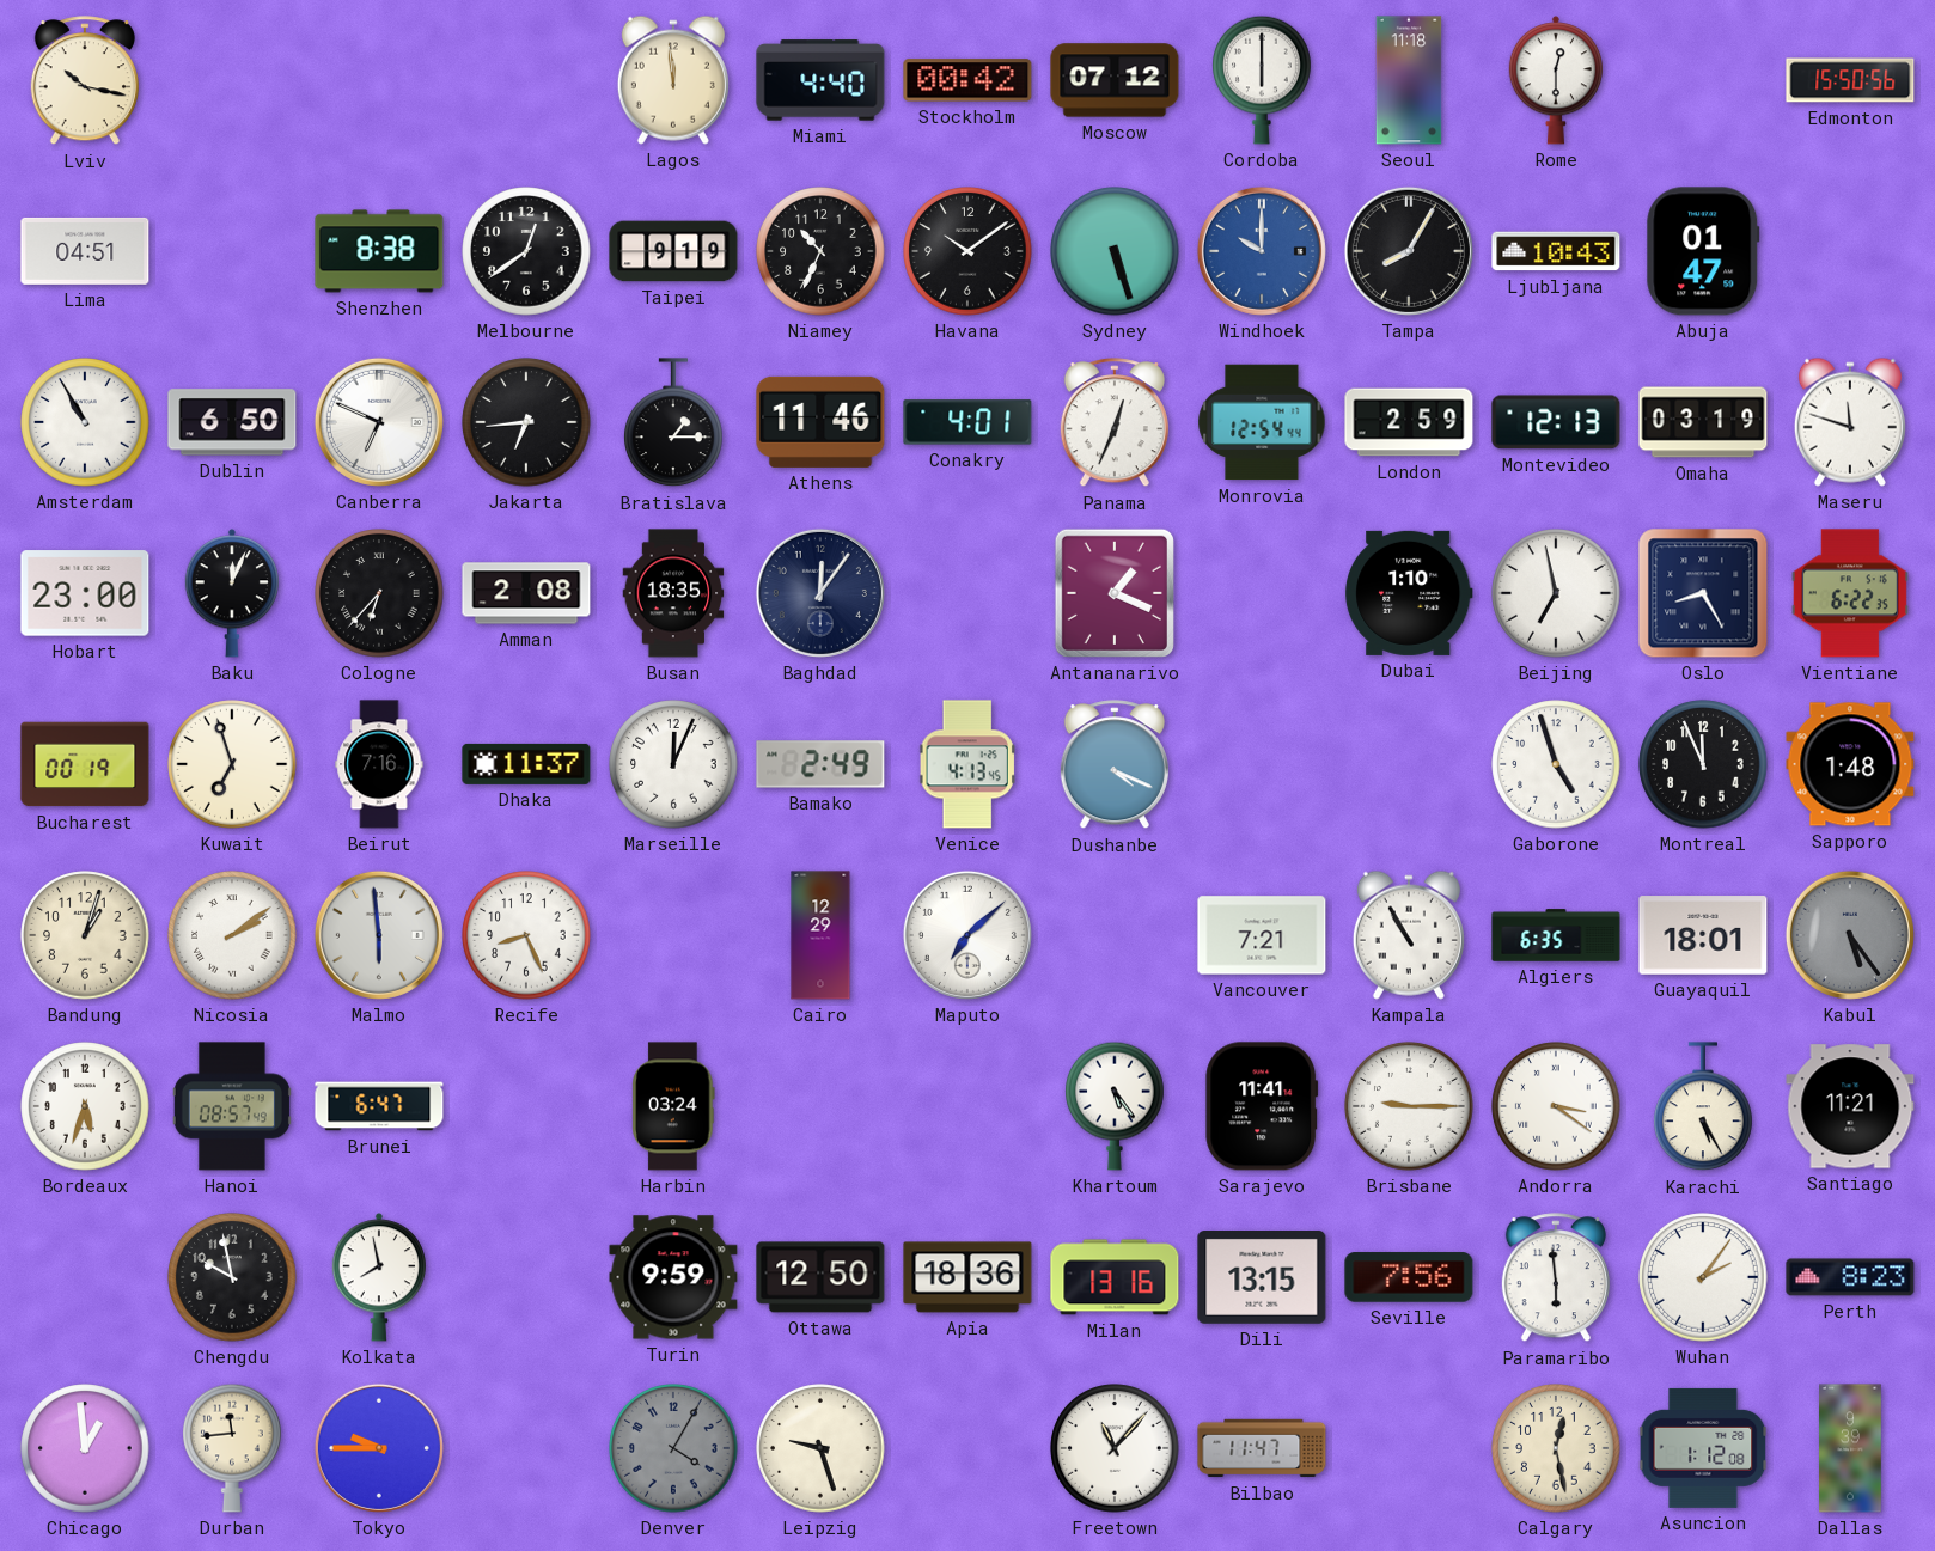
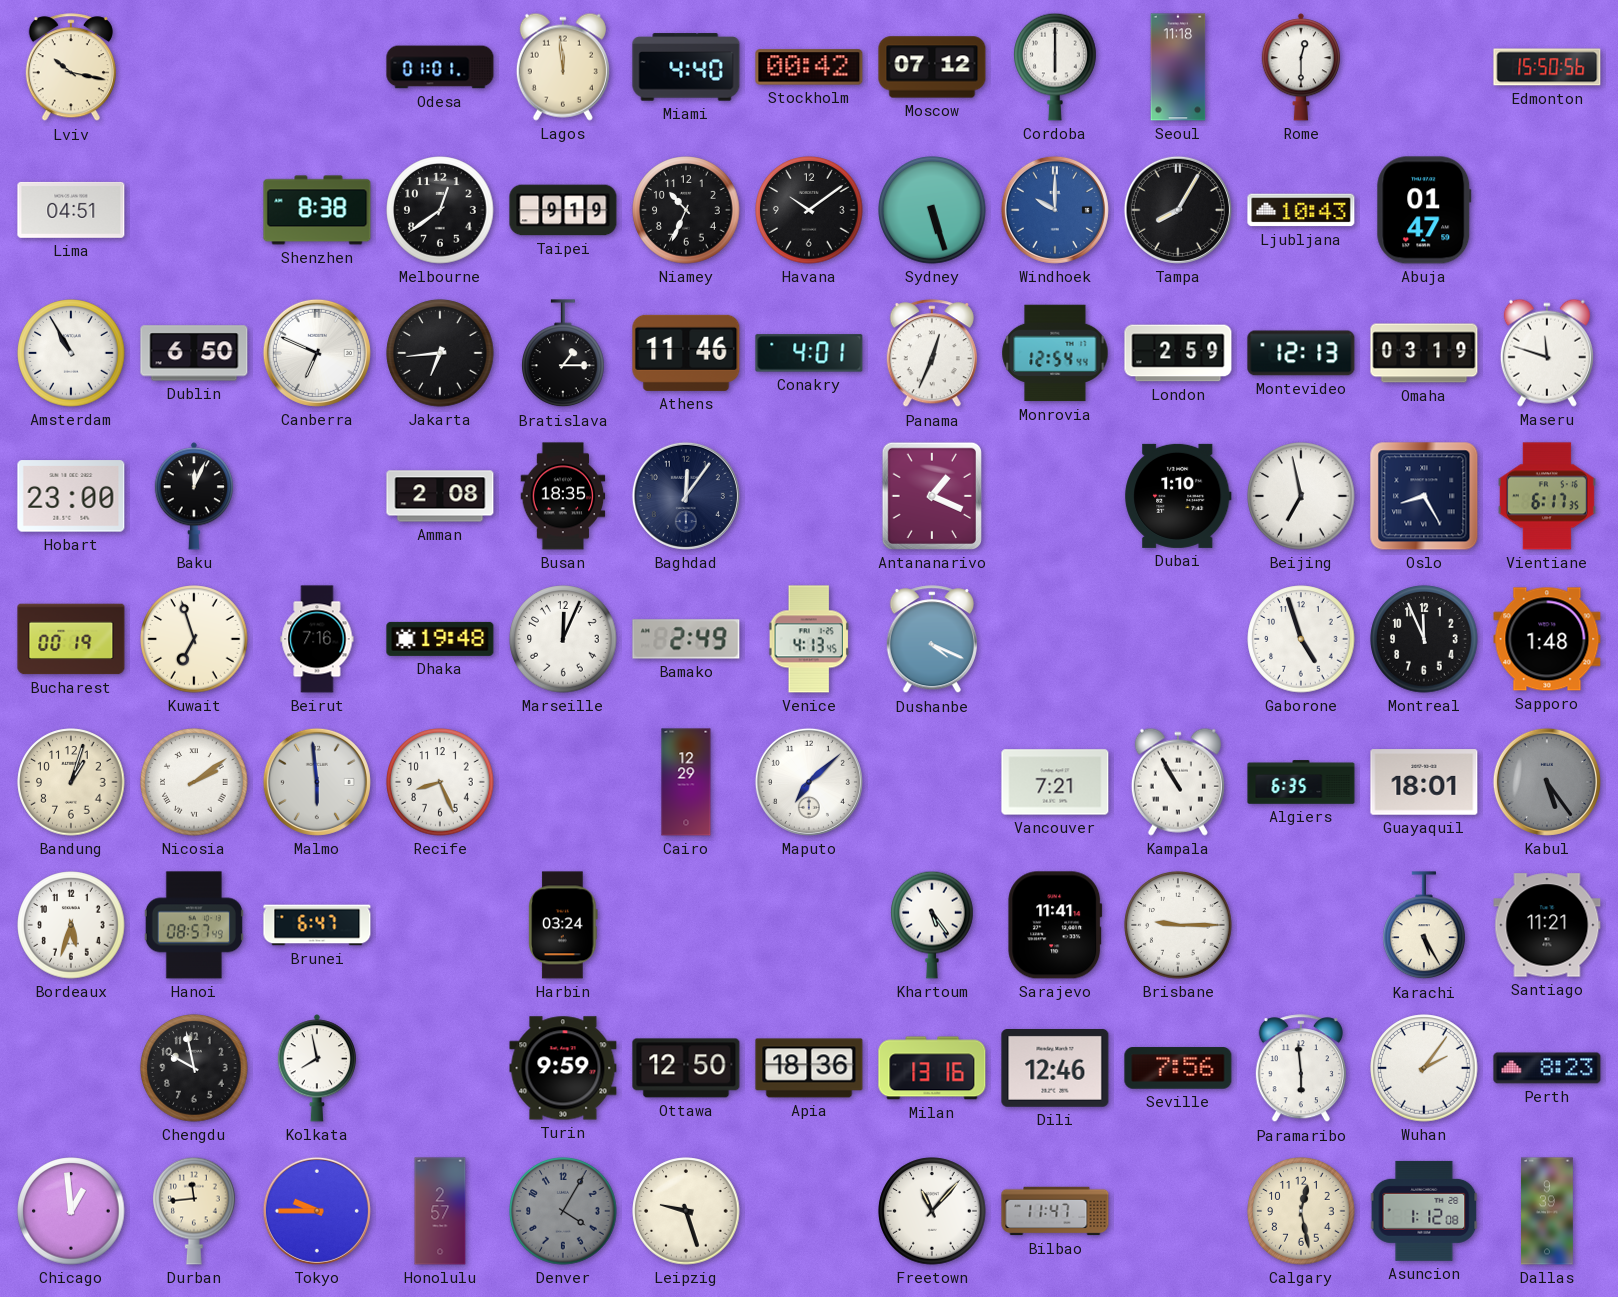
Odesa: none -> 01:01 (440, 67)
Cologne: 6:37 -> none (379, 593)
Vientiane: 6:22 -> 6:17 (1547, 496)
Dhaka: 11:37 -> 19:48 (440, 639)
Andorra: 3:21 -> none (1556, 1106)
Dili: 13:15 -> 12:46 (1055, 1069)
Honolulu: none -> 2:57 (440, 1211)
